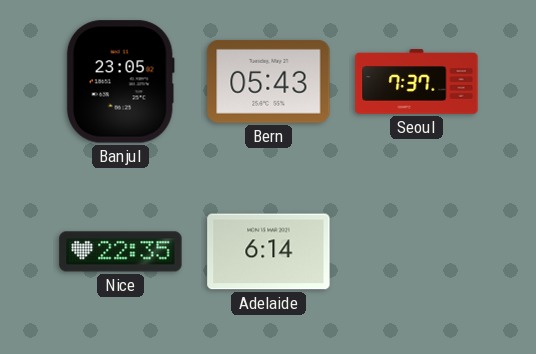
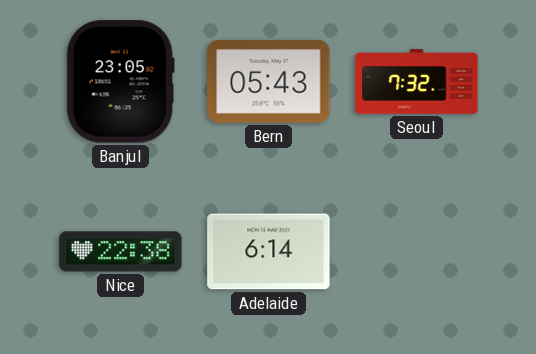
Seoul: 7:37 -> 7:32 (417, 82)
Nice: 22:35 -> 22:38 (121, 252)
